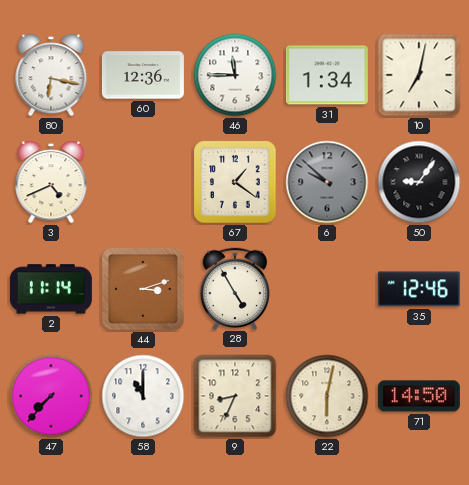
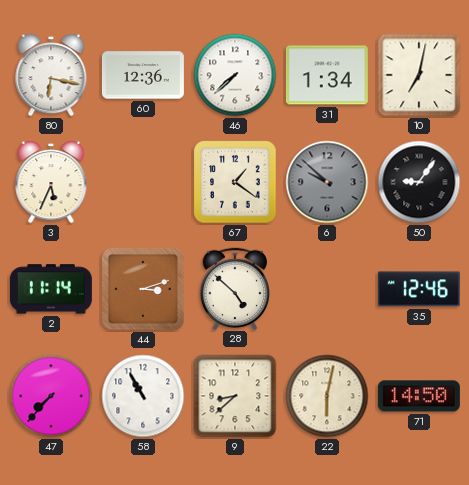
46: 11:45 -> 7:38 (235, 75)
3: 4:41 -> 5:34 (51, 182)
28: 4:55 -> 4:52 (234, 288)
58: 11:00 -> 10:55 (143, 396)
9: 8:34 -> 8:38 (235, 396)
